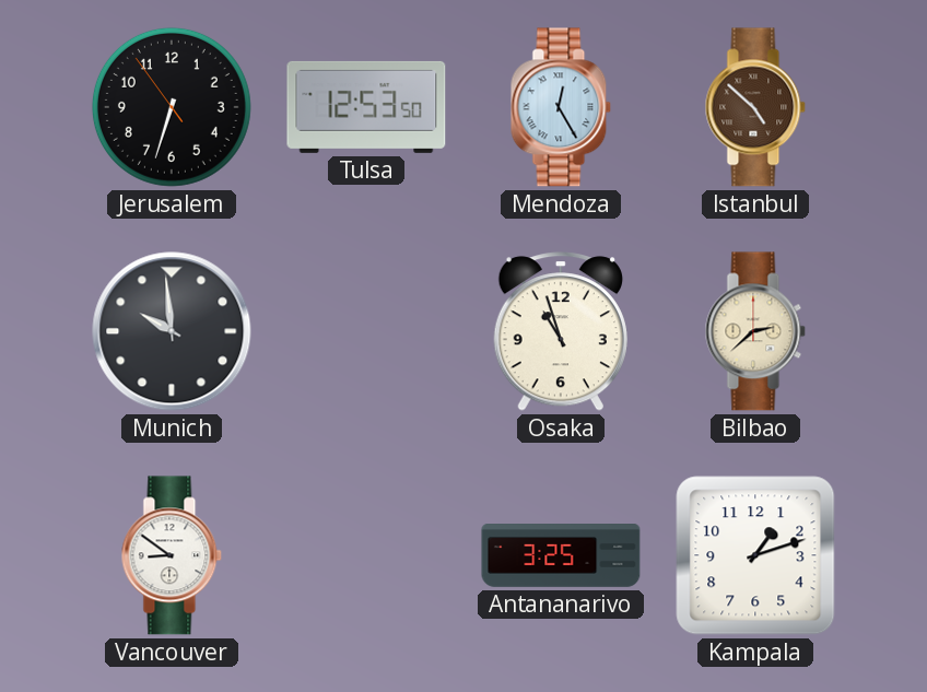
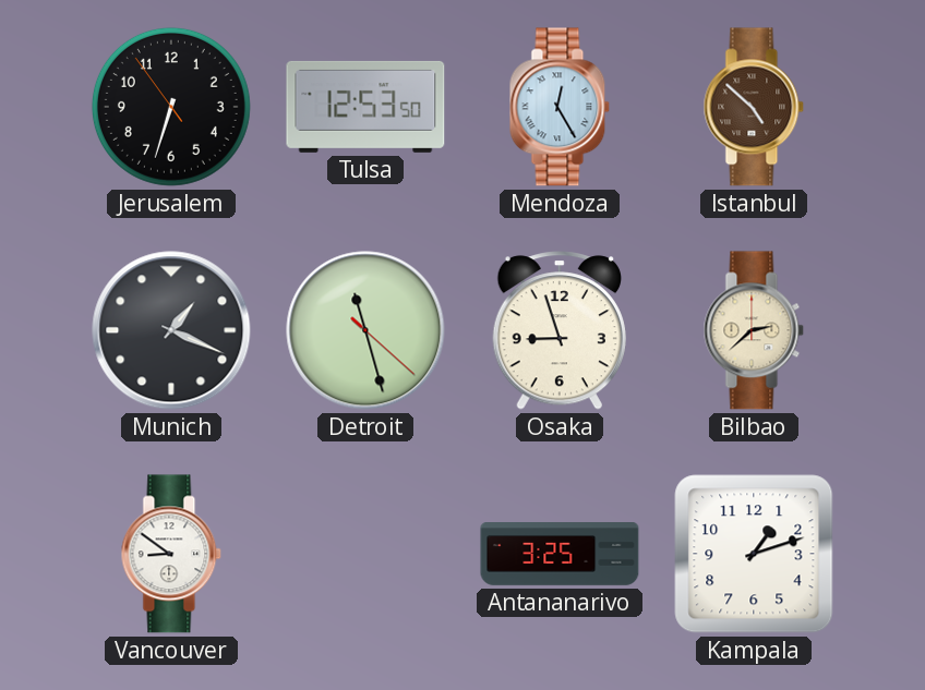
Munich: 9:59 -> 1:19 (171, 330)
Detroit: none -> 11:27 (365, 330)
Osaka: 10:57 -> 8:57 (560, 330)
